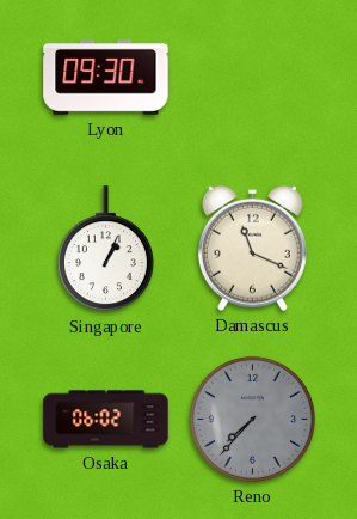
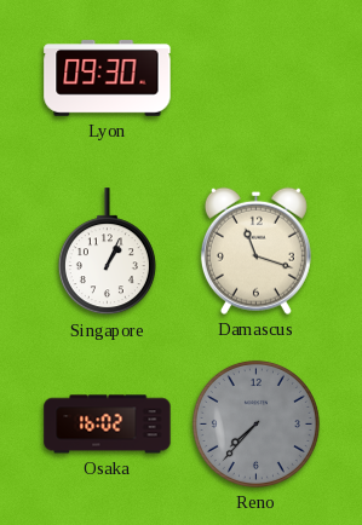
Damascus: 11:19 -> 11:18 (255, 250)
Osaka: 06:02 -> 16:02 (108, 425)
